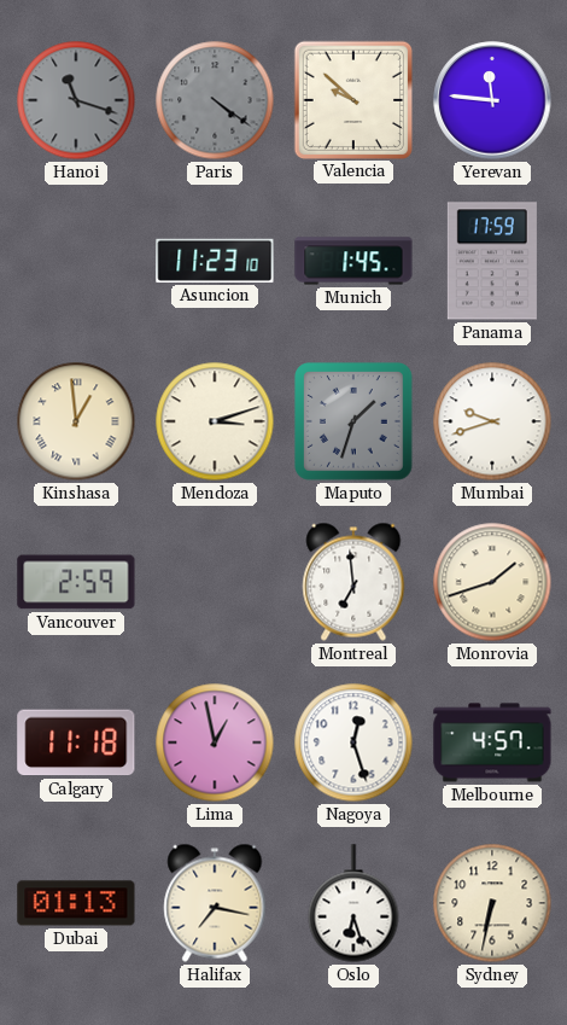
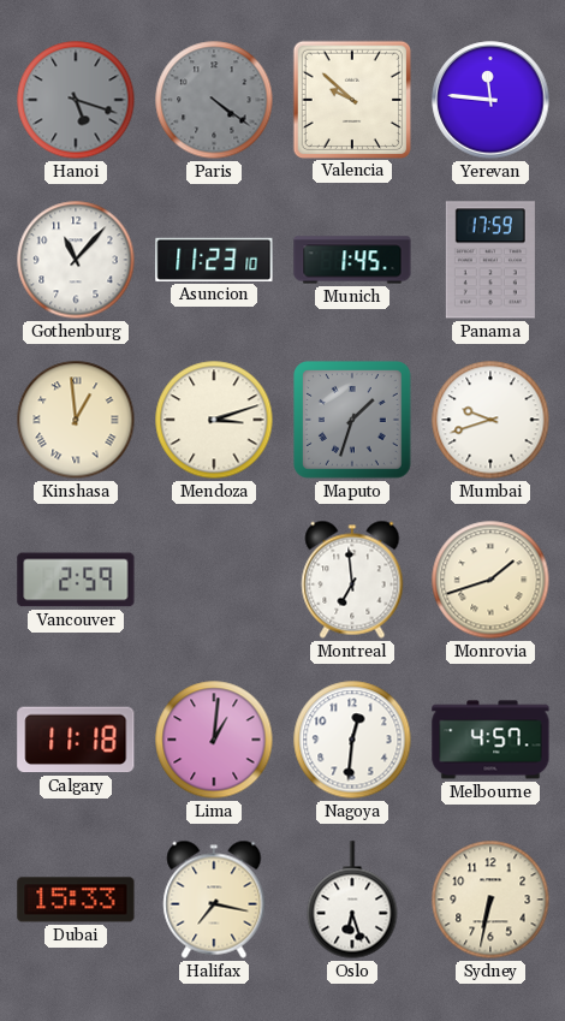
Hanoi: 11:18 -> 5:18 (76, 100)
Gothenburg: none -> 11:07 (76, 260)
Lima: 12:58 -> 1:01 (214, 740)
Nagoya: 12:27 -> 12:31 (352, 740)
Dubai: 01:13 -> 15:33 (76, 900)
